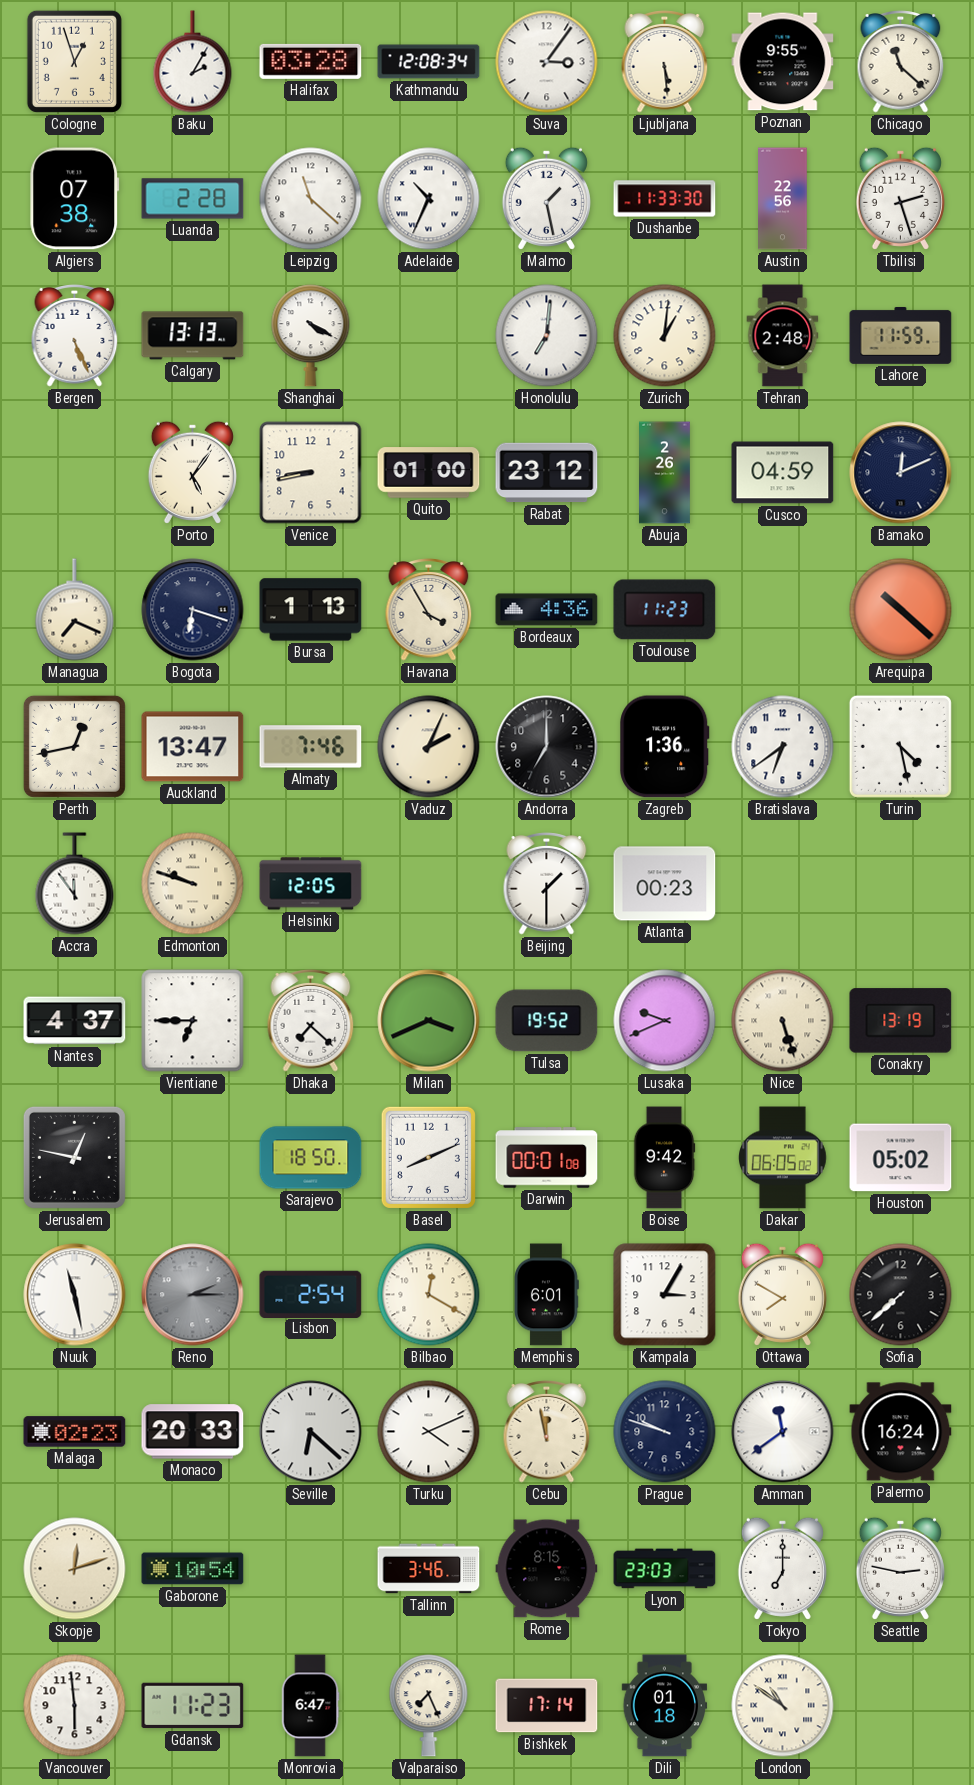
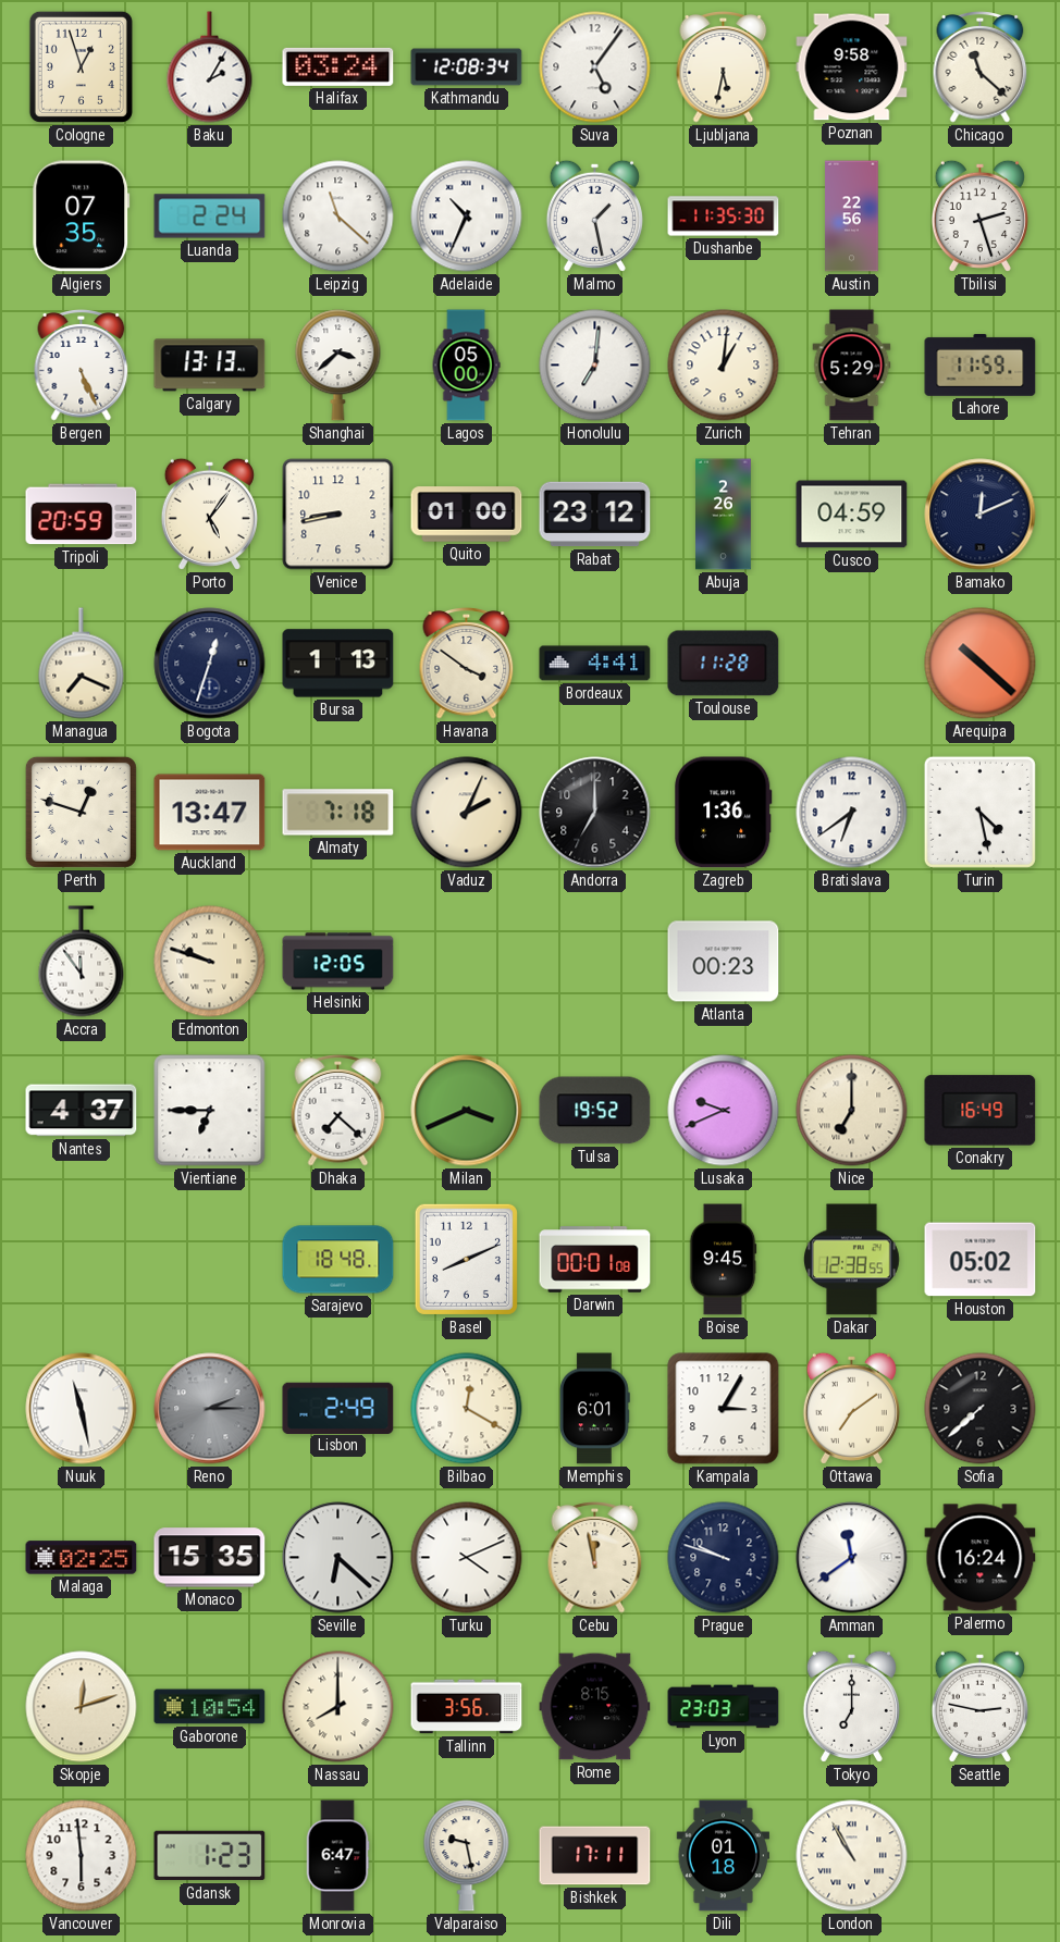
Halifax: 03:28 -> 03:24 (338, 66)
Suva: 3:06 -> 5:06 (595, 67)
Ljubljana: 5:29 -> 5:32 (724, 67)
Poznan: 9:55 -> 9:58 (852, 67)
Algiers: 07:38 -> 07:35 (82, 217)
Luanda: 2:28 -> 2:24 (210, 217)
Dushanbe: 11:33 -> 11:35 (724, 217)
Shanghai: 4:20 -> 3:38 (338, 366)
Lagos: none -> 05:00 (466, 366)
Tehran: 2:48 -> 5:29 (852, 366)
Tripoli: none -> 20:59 (82, 515)
Bogota: 6:18 -> 12:33 (210, 664)
Havana: 3:55 -> 3:51 (467, 664)
Bordeaux: 4:36 -> 4:41 (595, 664)
Toulouse: 11:23 -> 11:28 (724, 664)
Perth: 12:43 -> 12:48 (81, 812)
Almaty: 7:46 -> 7:18 (338, 813)
Beijing: 1:30 -> none (547, 884)
Nice: 5:27 -> 7:00 (852, 1111)
Conakry: 13:19 -> 16:49 (981, 1111)
Jerusalem: 12:47 -> none (74, 1157)
Sarajevo: 18:50 -> 18:48 (338, 1260)
Boise: 9:42 -> 9:45 (723, 1260)
Dakar: 06:05 -> 12:38 (852, 1260)
Lisbon: 2:54 -> 2:49 (338, 1408)
Ottawa: 7:50 -> 7:09 (851, 1408)
Malaga: 02:23 -> 02:25 (82, 1558)
Monaco: 20:33 -> 15:35 (210, 1558)
Nassau: none -> 8:00 (338, 1707)
Tallinn: 3:46 -> 3:56 (467, 1707)
Gdansk: 11:23 -> 1:23 (210, 1856)
Valparaiso: 7:26 -> 9:28 (467, 1856)
Bishkek: 17:14 -> 17:11 (595, 1856)
London: 10:51 -> 10:55 (852, 1856)
